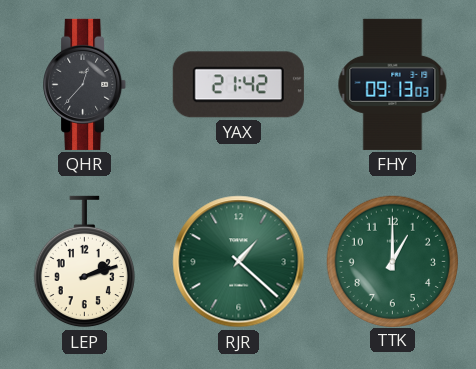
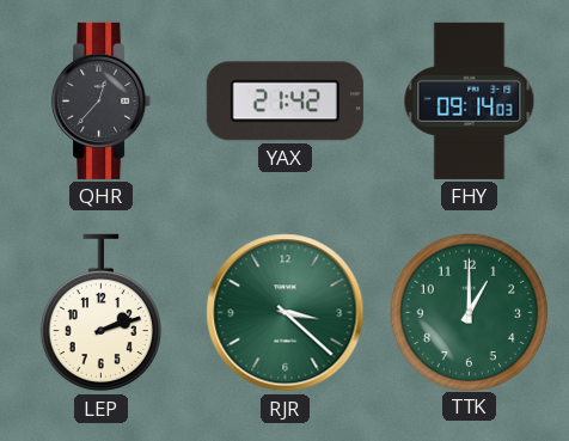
FHY: 09:13 -> 09:14 (470, 100)
RJR: 1:22 -> 3:22 (286, 313)
